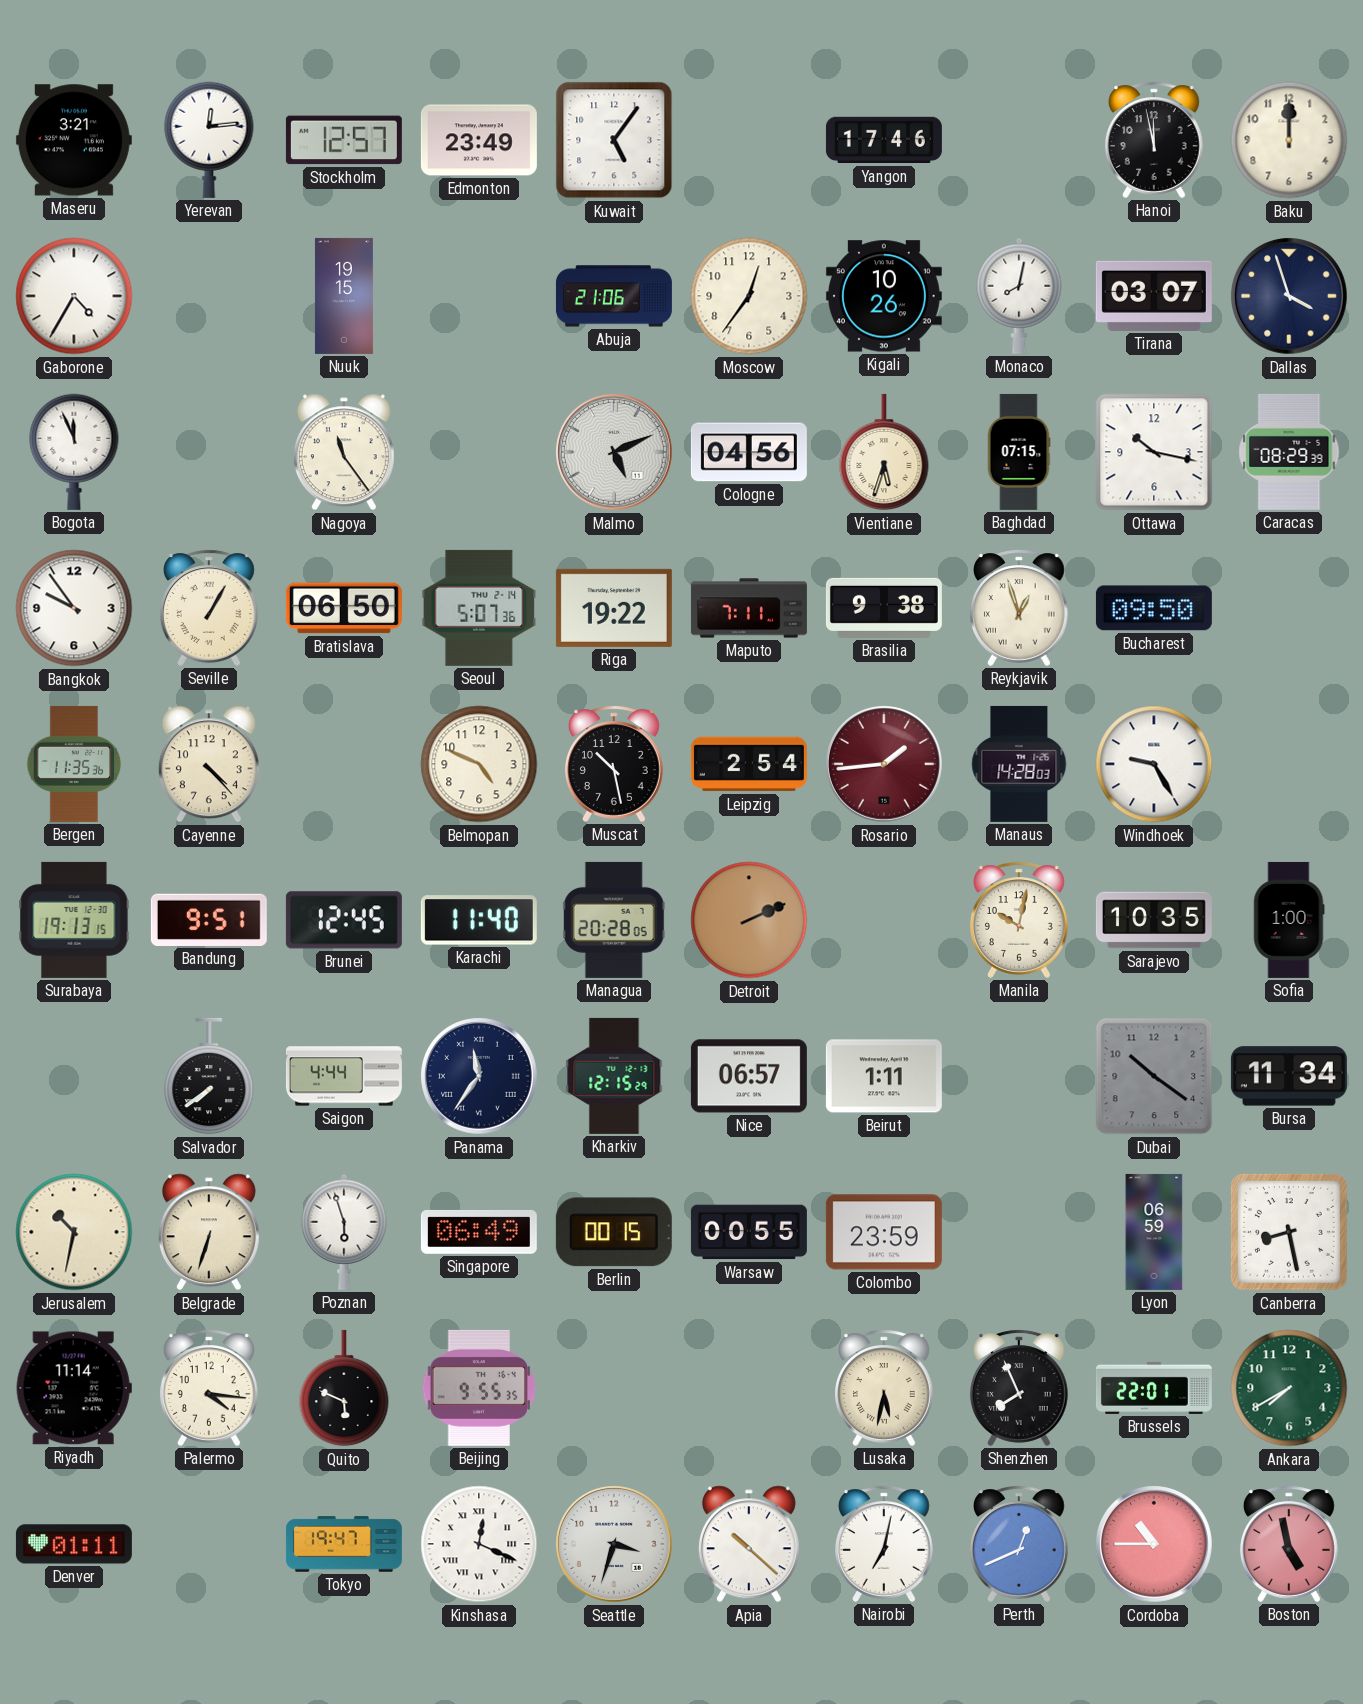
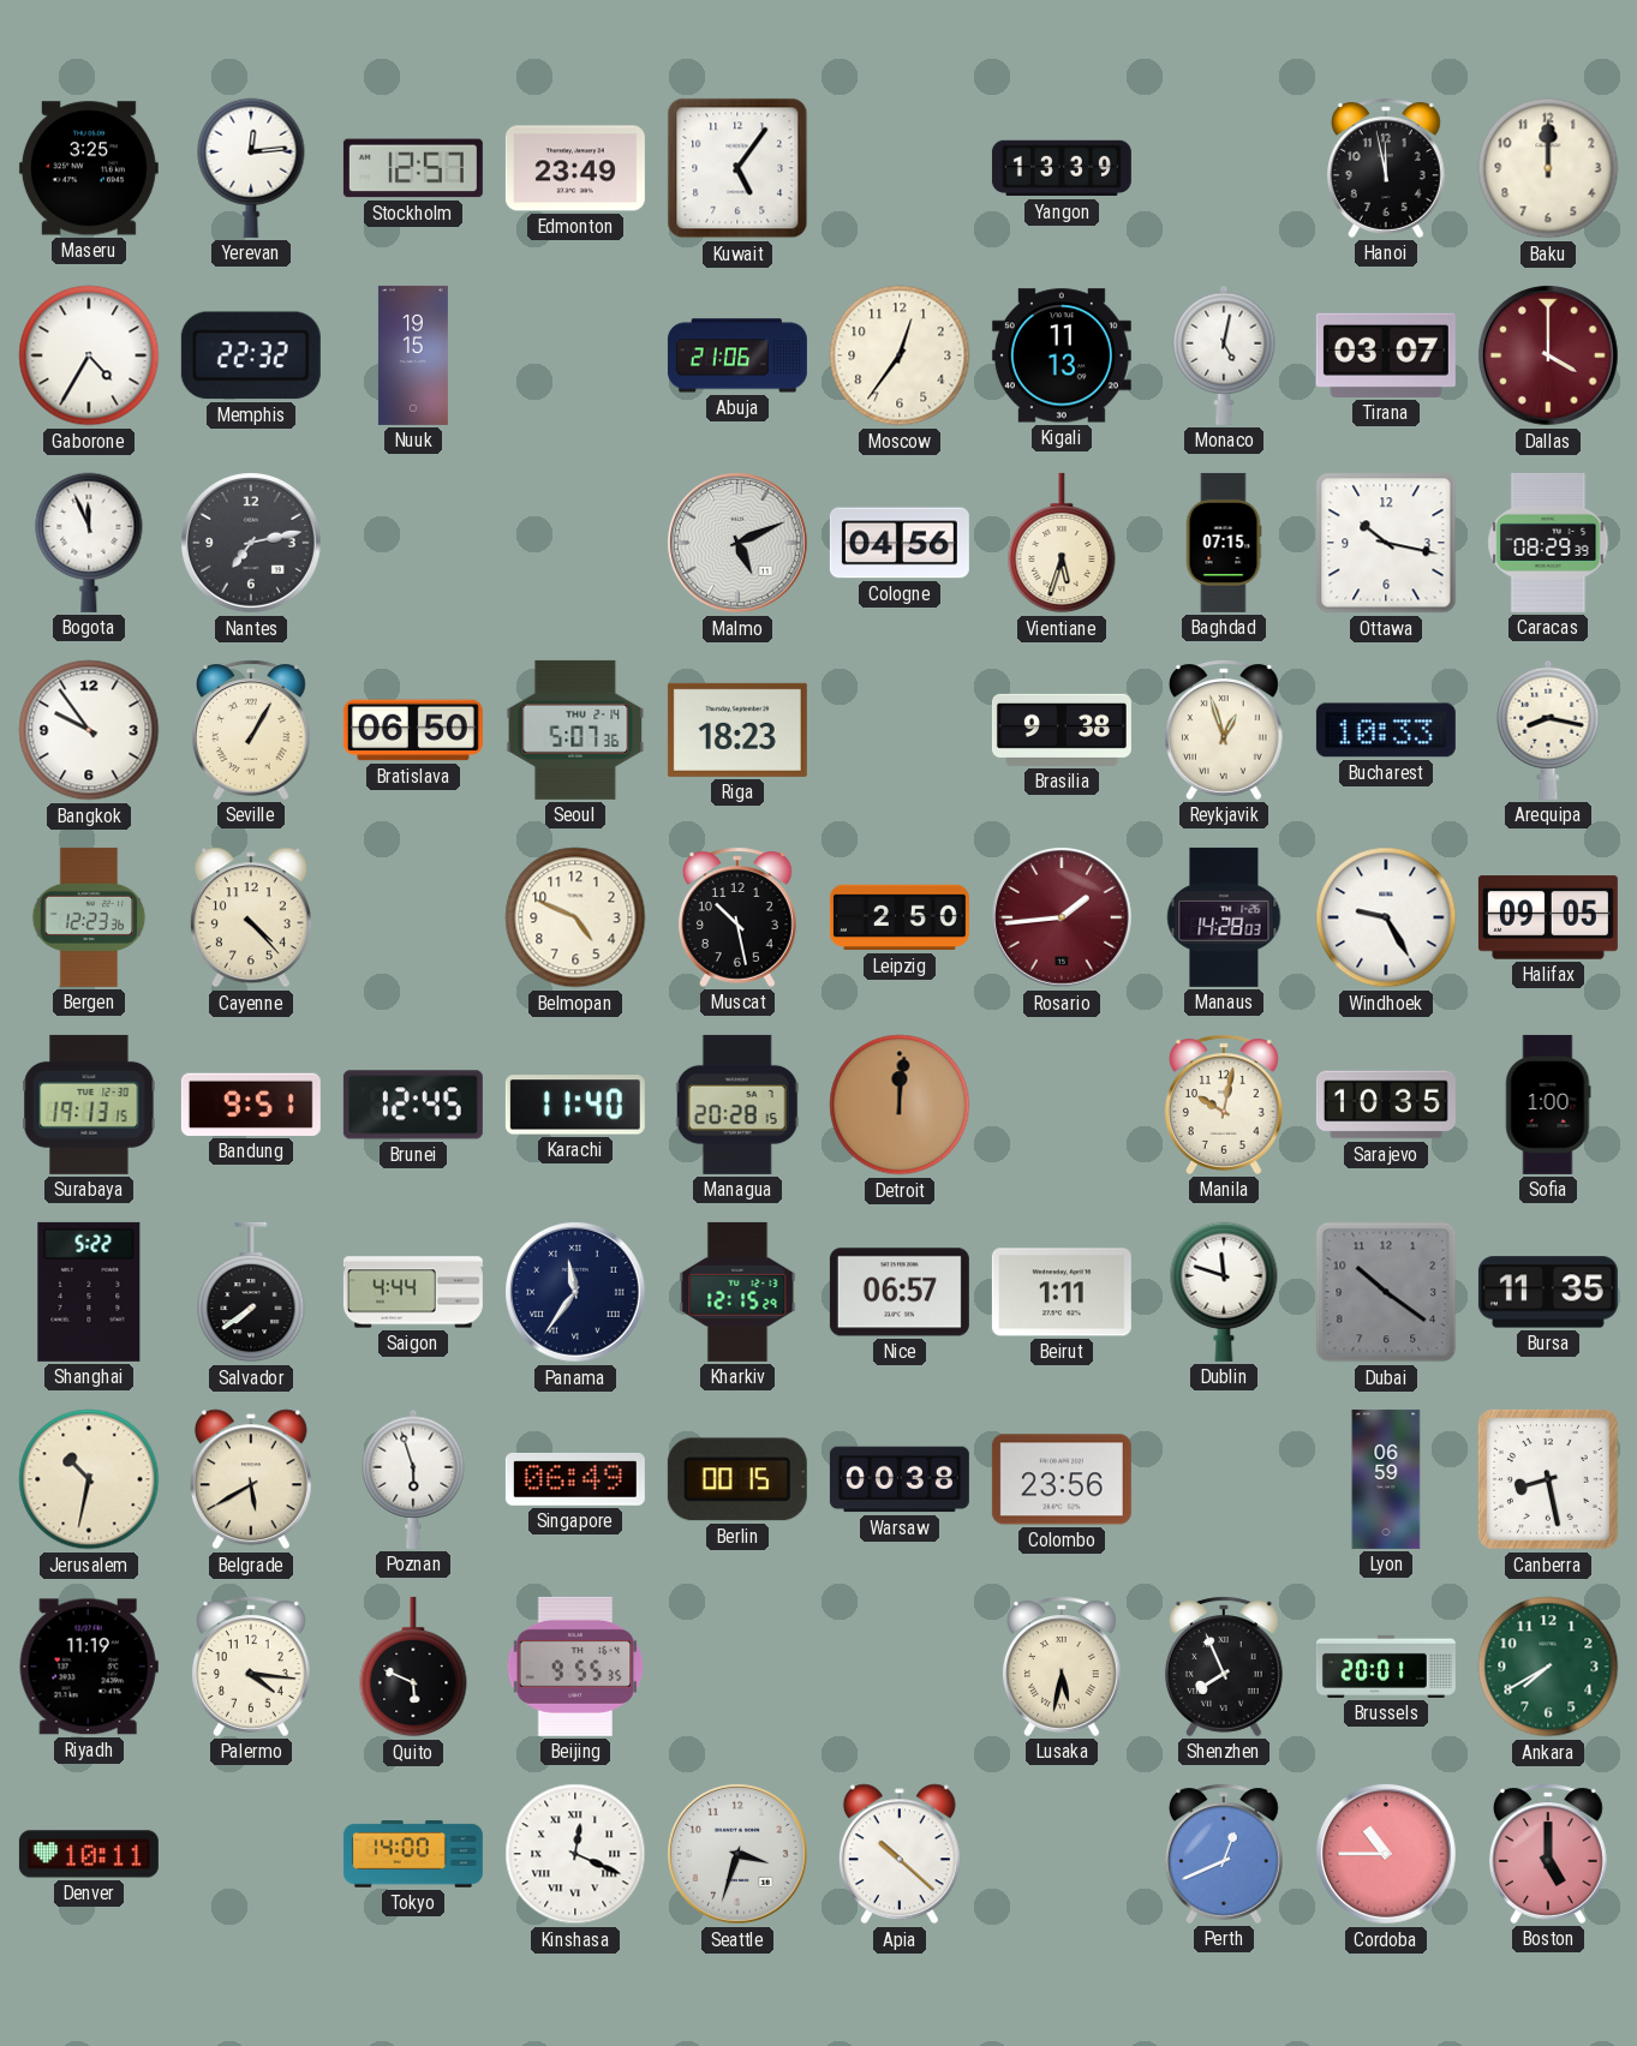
Maseru: 3:21 -> 3:25 (89, 168)
Yangon: 17:46 -> 13:39 (1062, 168)
Memphis: none -> 22:32 (251, 355)
Kigali: 10:26 -> 11:13 (1062, 355)
Monaco: 8:02 -> 5:02 (1224, 355)
Dallas: 3:57 -> 4:00 (1549, 357)
Dallas dial: navy -> burgundy (1549, 357)
Nantes: none -> 7:13 (252, 544)
Nagoya: 11:24 -> none (344, 452)
Riga: 19:22 -> 18:23 (737, 730)
Maputo: 7:11 -> none (749, 608)
Bucharest: 09:50 -> 10:33 (1386, 730)
Arequipa: none -> 8:17 (1548, 730)
Bergen: 11:35 -> 12:23 (89, 917)
Leipzig: 2:54 -> 2:50 (900, 917)
Halifax: none -> 09:05 (1548, 917)
Managua: 20:28:05 -> 20:28:15 (737, 1105)
Detroit: 2:11 -> 12:01 (900, 1105)
Shanghai: none -> 5:22 (89, 1292)
Dublin: none -> 11:48 (1224, 1292)
Bursa: 11:34 -> 11:35 (1548, 1292)
Belgrade: 6:33 -> 5:40 (251, 1479)
Warsaw: 00:55 -> 00:38 (900, 1479)
Colombo: 23:59 -> 23:56 (1062, 1479)
Riyadh: 11:14 -> 11:19 (89, 1667)
Brussels: 22:01 -> 20:01 (1386, 1667)
Denver: 01:11 -> 10:11 (89, 1854)
Tokyo: 19:47 -> 14:00 (413, 1854)
Nairobi: 7:02 -> none (884, 1544)
Boston: 4:58 -> 5:00 (1548, 1854)
